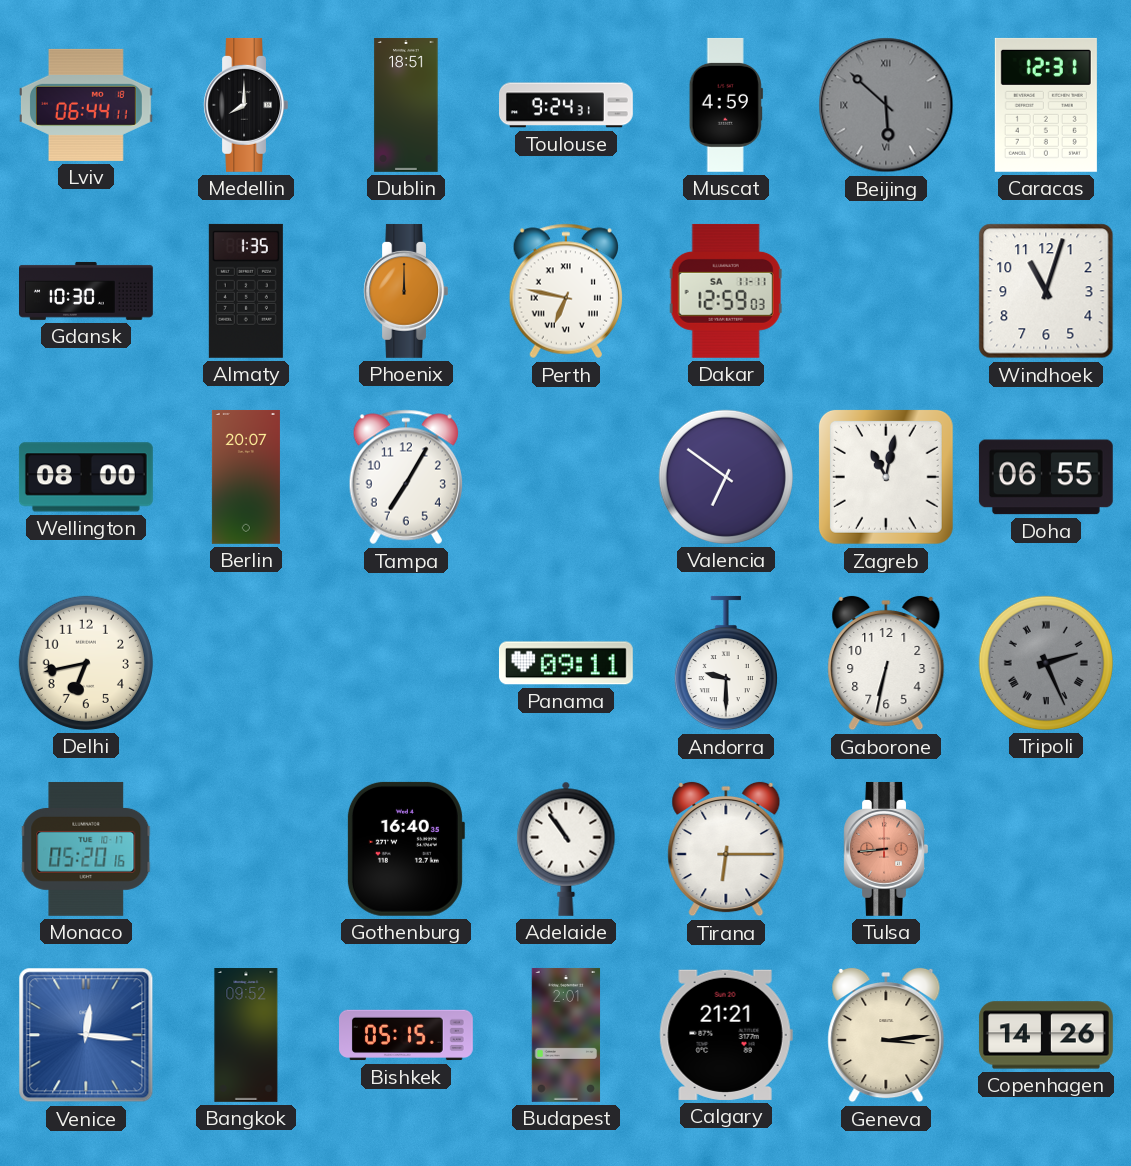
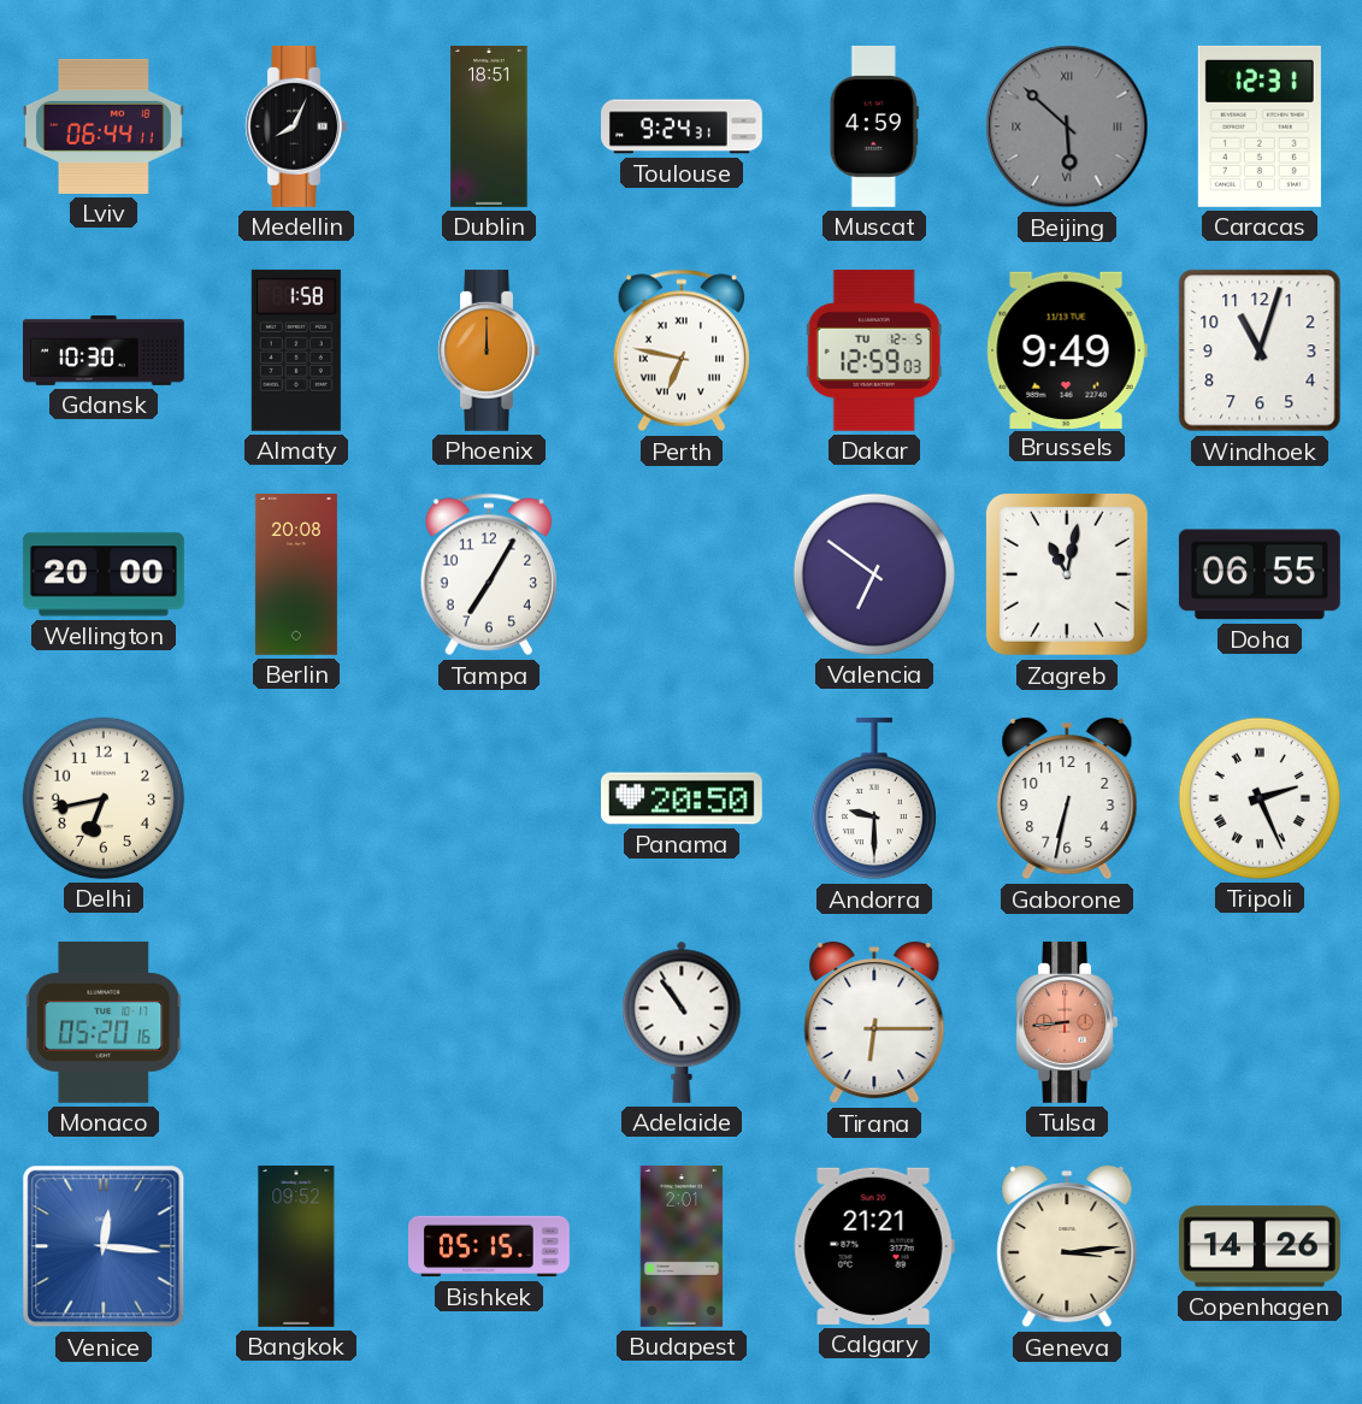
Medellin: 8:00 -> 8:04 (296, 126)
Almaty: 1:35 -> 1:58 (296, 350)
Dakar date: SA 11-11 -> TU 12-5 (874, 350)
Brussels: none -> 9:49 (1067, 349)
Wellington: 08:00 -> 20:00 (104, 574)
Berlin: 20:07 -> 20:08 (296, 574)
Panama: 09:11 -> 20:50 (682, 798)
Tripoli dial: grey -> white (1260, 798)
Gothenburg: 16:40 -> none (405, 849)
